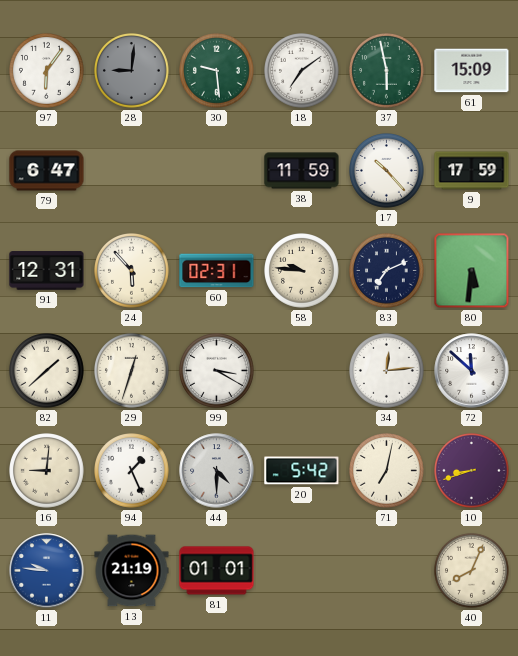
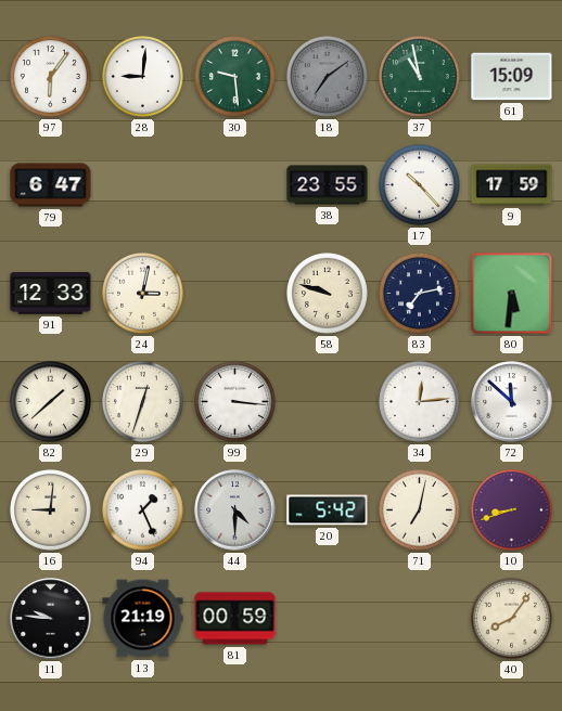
28 dial: grey -> white (143, 77)
18 dial: white -> grey (328, 77)
37: 5:58 -> 10:58 (420, 77)
38: 11:59 -> 23:55 (328, 185)
91: 12:31 -> 12:33 (51, 294)
24: 5:53 -> 3:02 (143, 294)
60: 02:31 -> none (217, 271)
58: 9:46 -> 9:48 (328, 294)
83: 7:11 -> 7:13 (420, 294)
99: 3:20 -> 3:16 (235, 402)
11 dial: blue -> black (51, 619)
81: 01:01 -> 00:59 (235, 619)
40: 8:04 -> 8:06 (512, 619)
